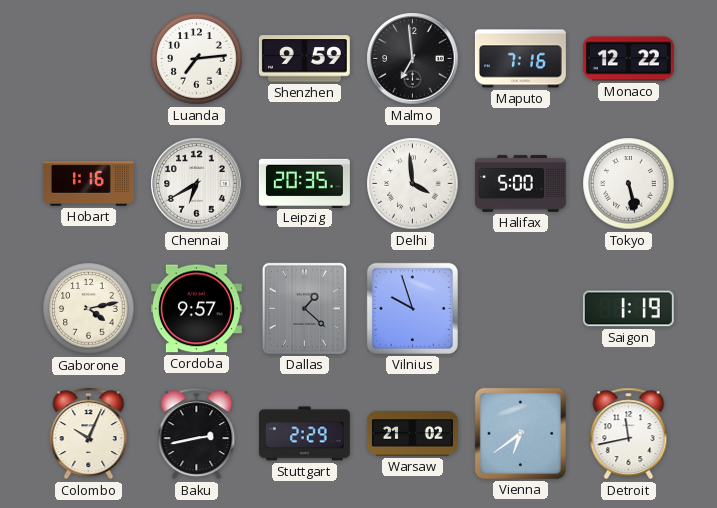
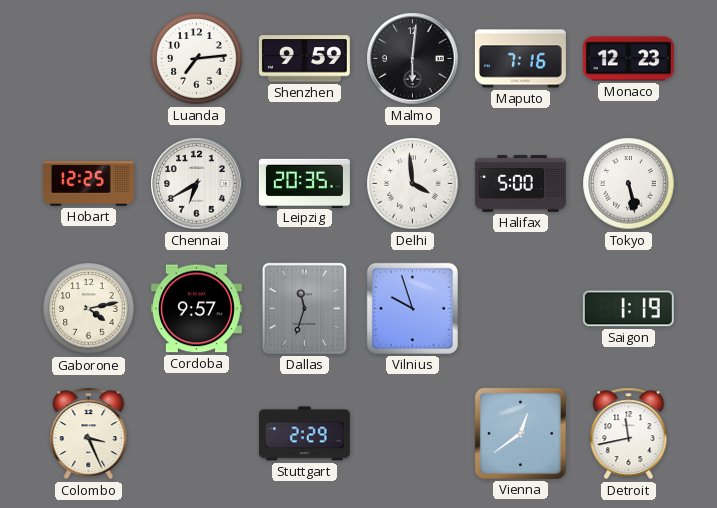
Malmo: 6:59 -> 6:01 (413, 59)
Monaco: 12:22 -> 12:23 (628, 59)
Hobart: 1:16 -> 12:25 (88, 184)
Dallas: 1:22 -> 11:33 (304, 308)
Colombo: 10:04 -> 3:26 (89, 434)
Baku: 2:43 -> none (197, 434)
Warsaw: 21:02 -> none (412, 434)
Vienna: 6:39 -> 12:39 (520, 433)
